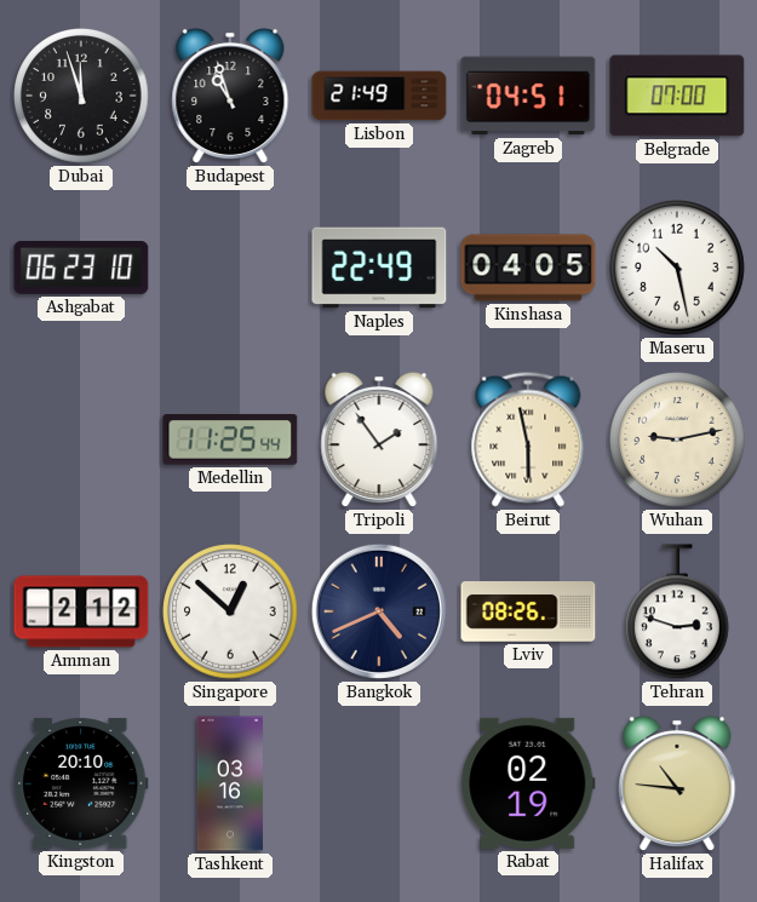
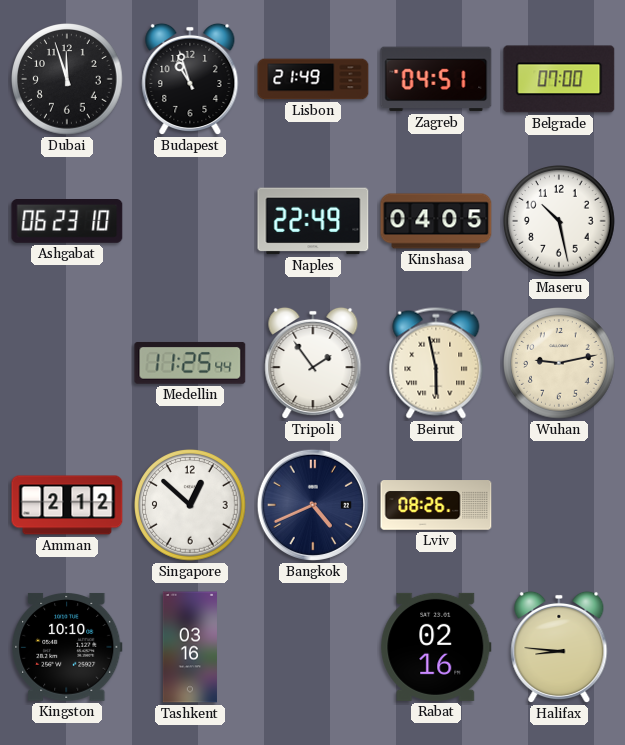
Tehran: 2:48 -> none (678, 613)
Kingston: 20:10 -> 10:10 (67, 647)
Rabat: 02:19 -> 02:16 (436, 647)
Halifax: 10:46 -> 8:46 (559, 647)
